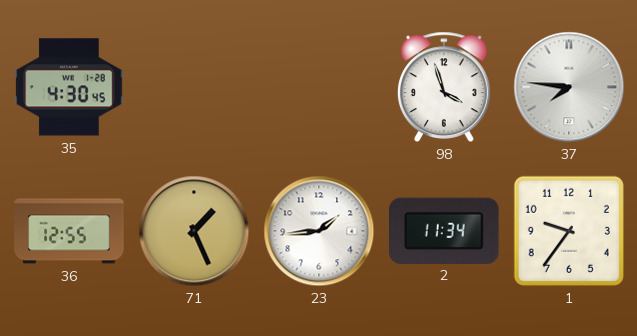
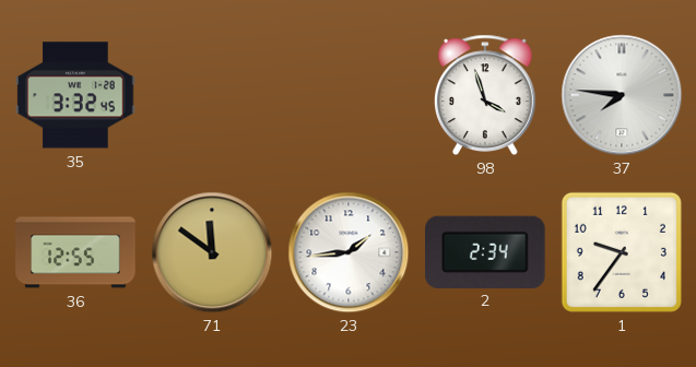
35: 4:30 -> 3:32 (75, 95)
71: 1:26 -> 11:51 (212, 252)
2: 11:34 -> 2:34 (486, 251)
